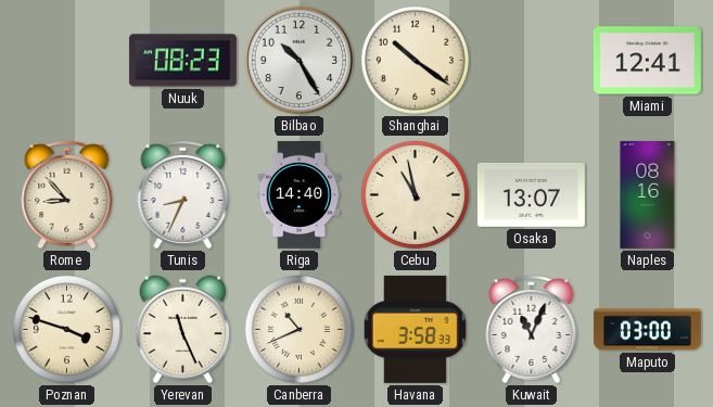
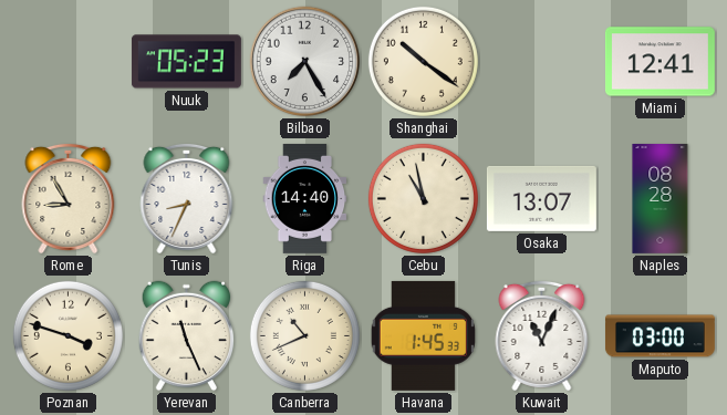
Nuuk: 08:23 -> 05:23 (186, 62)
Bilbao: 10:25 -> 7:25 (305, 62)
Rome: 8:53 -> 8:55 (69, 198)
Naples: 08:16 -> 08:28 (661, 198)
Havana: 3:58 -> 1:45 (423, 335)
